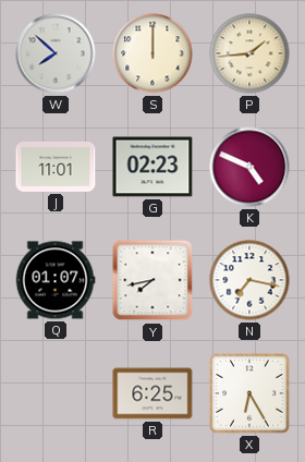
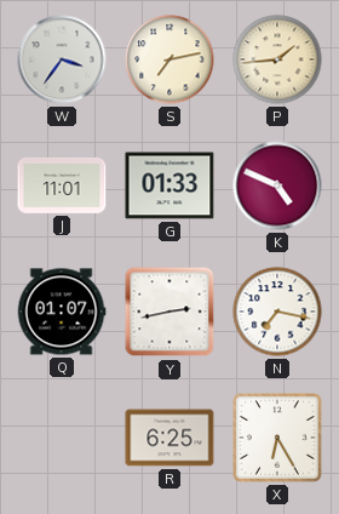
W: 7:52 -> 3:36 (62, 59)
S: 12:00 -> 7:13 (169, 59)
G: 02:23 -> 01:33 (169, 185)
Y: 7:43 -> 2:43 (169, 312)
